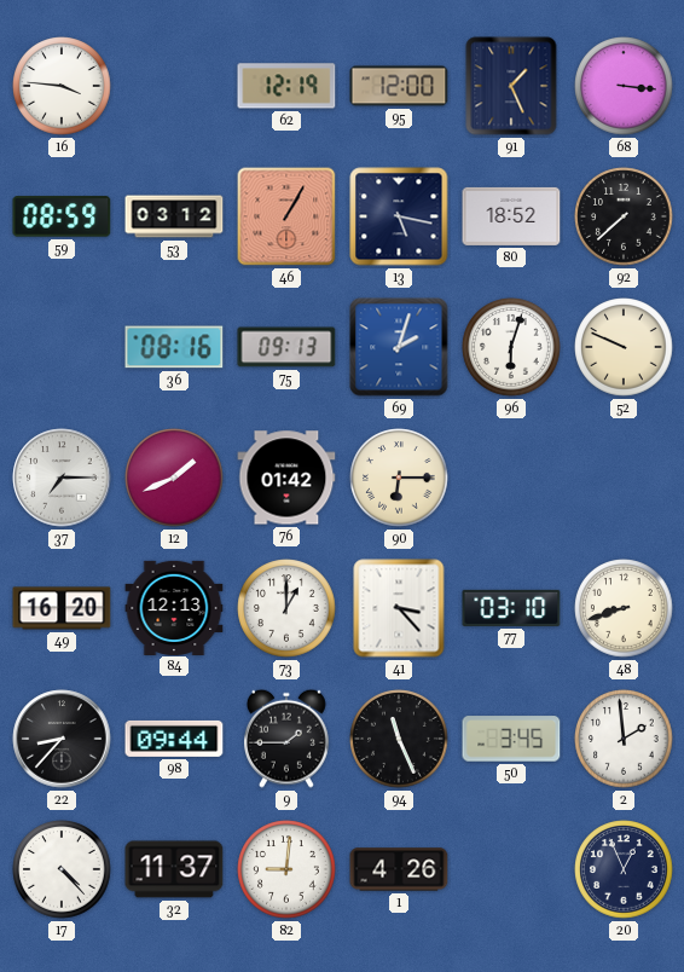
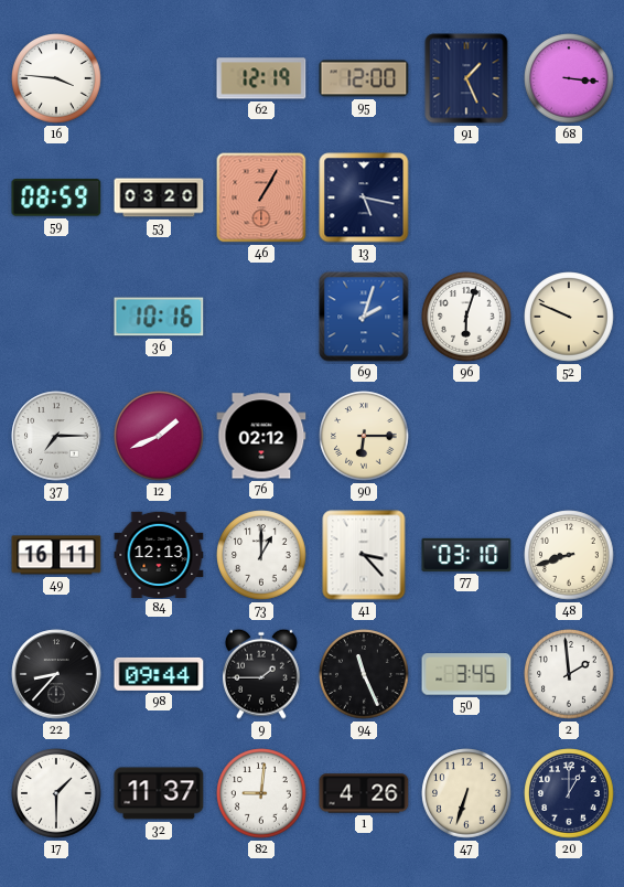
53: 03:12 -> 03:20 (159, 197)
80: 18:52 -> none (511, 216)
92: 7:38 -> none (624, 216)
36: 08:16 -> 10:16 (159, 317)
75: 09:13 -> none (286, 347)
76: 01:42 -> 02:12 (261, 436)
49: 16:20 -> 16:11 (56, 555)
17: 4:23 -> 1:30 (56, 793)
47: none -> 6:33 (466, 793)
20: 12:56 -> 1:00 (569, 793)
